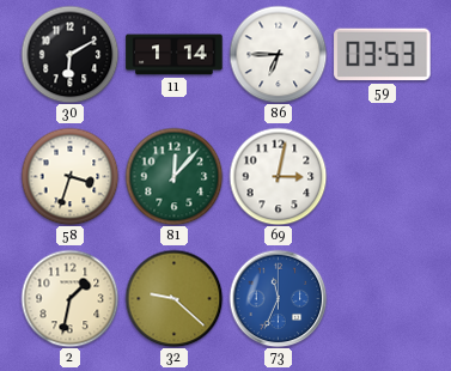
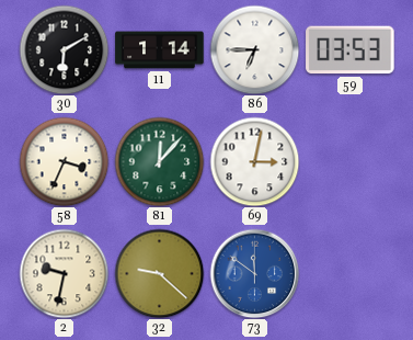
58: 3:33 -> 3:34 (64, 161)
2: 1:32 -> 9:32 (64, 273)
73: 11:34 -> 11:51 (254, 273)
